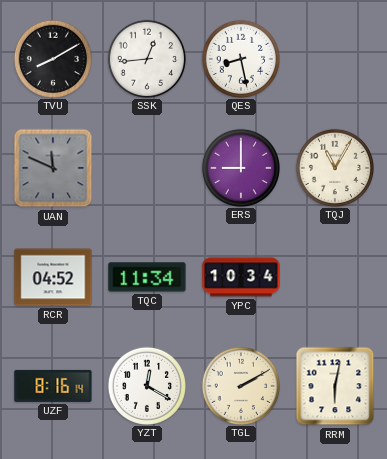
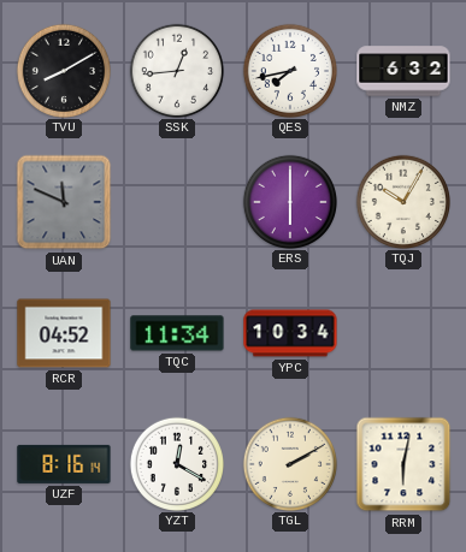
QES: 8:28 -> 7:43 (289, 70)
NMZ: none -> 6:32 (403, 71)
ERS: 9:00 -> 6:00 (289, 201)
TQJ: 11:05 -> 10:05 (402, 201)
